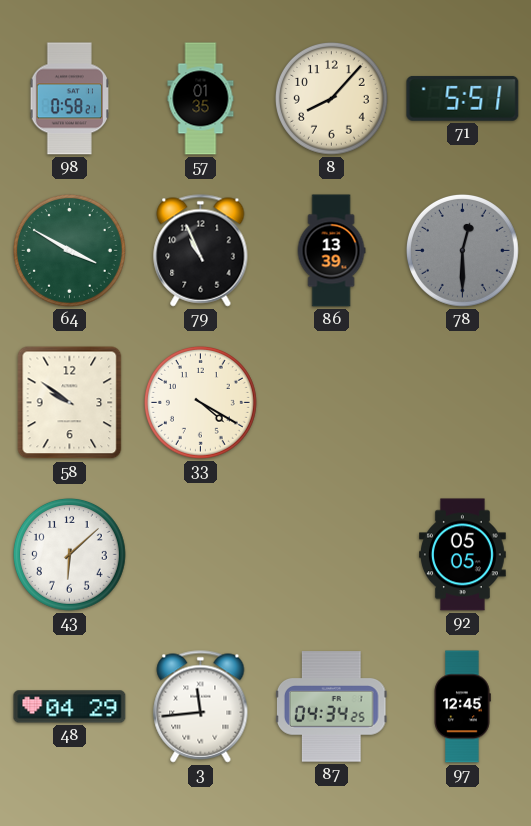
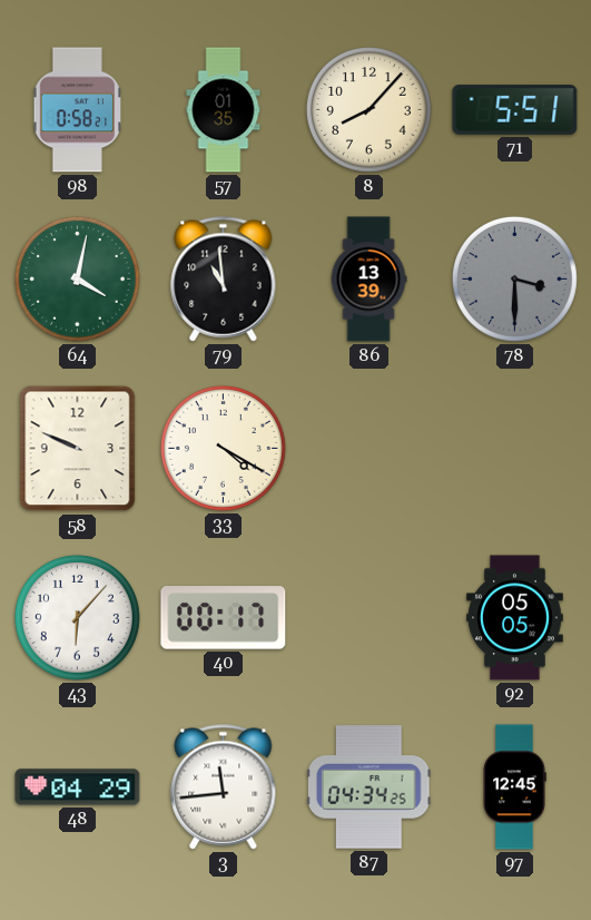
64: 3:50 -> 4:02 (77, 278)
79: 10:56 -> 10:59 (224, 280)
78: 12:30 -> 3:30 (514, 278)
58: 9:51 -> 9:49 (78, 449)
43: 6:08 -> 6:07 (77, 617)
40: none -> 00:17 (224, 618)
